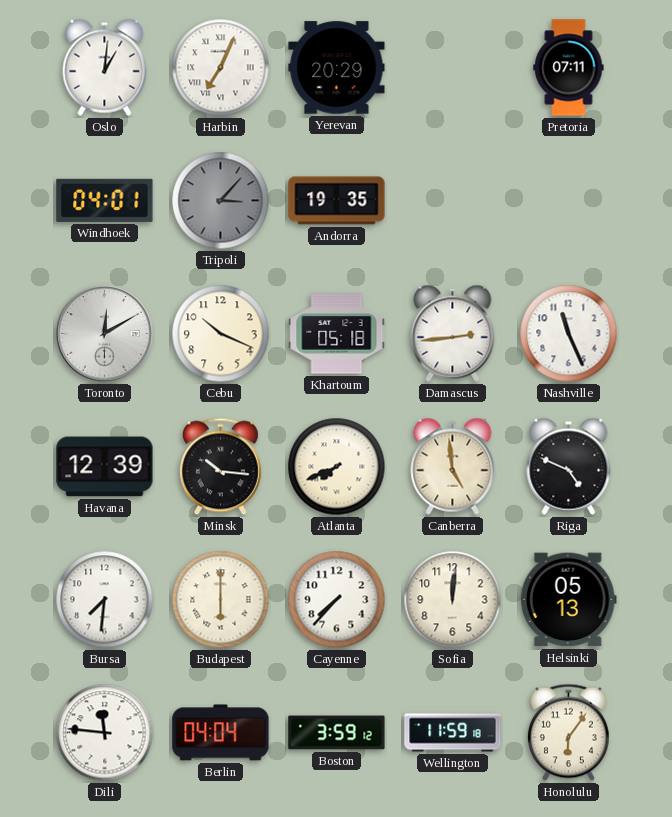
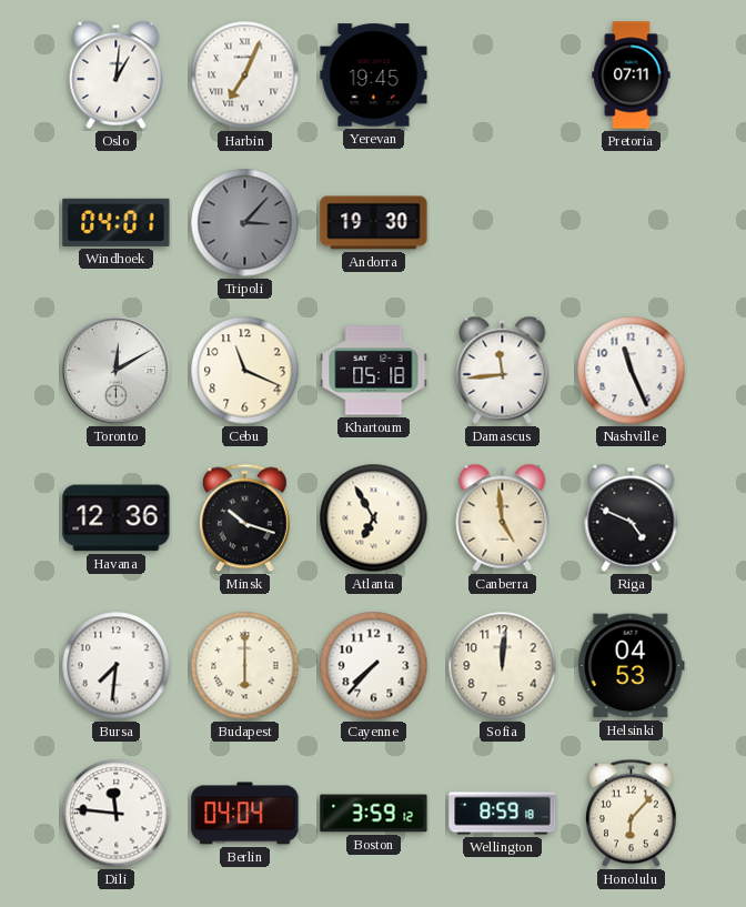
Yerevan: 20:29 -> 19:45 (374, 75)
Andorra: 19:35 -> 19:30 (374, 223)
Cebu: 10:19 -> 11:19 (245, 371)
Damascus: 2:44 -> 11:44 (503, 370)
Havana: 12:39 -> 12:36 (117, 518)
Minsk: 10:16 -> 10:18 (245, 518)
Atlanta: 7:41 -> 6:55 (374, 518)
Helsinki: 05:13 -> 04:53 (631, 666)
Wellington: 11:59 -> 8:59 (503, 814)
Honolulu: 6:06 -> 6:07 (632, 814)
